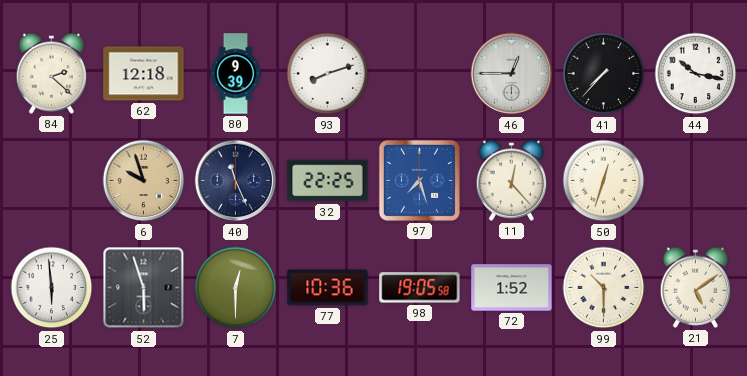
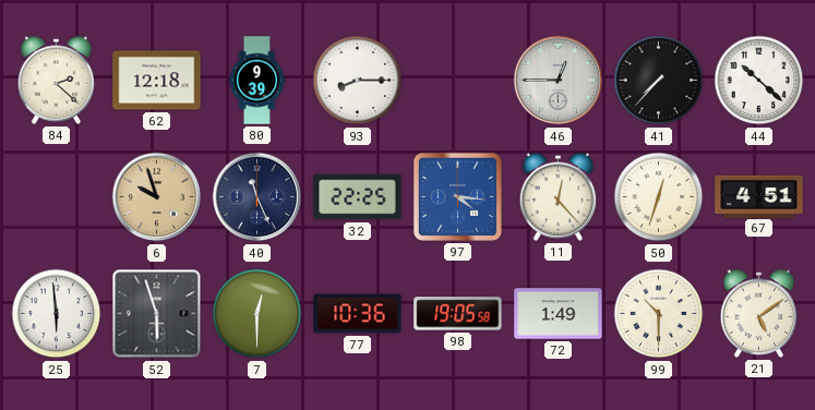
93: 8:12 -> 8:15 (358, 81)
44: 10:17 -> 10:22 (759, 81)
97: 7:27 -> 4:16 (457, 196)
67: none -> 4:51 (759, 196)
72: 1:52 -> 1:49 (559, 314)
